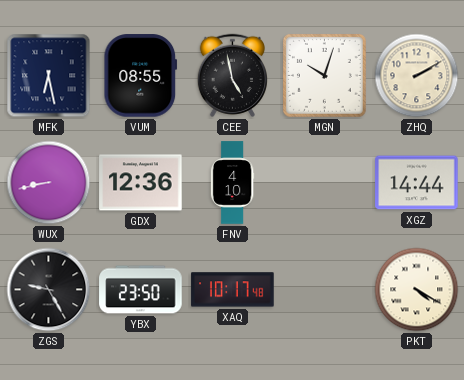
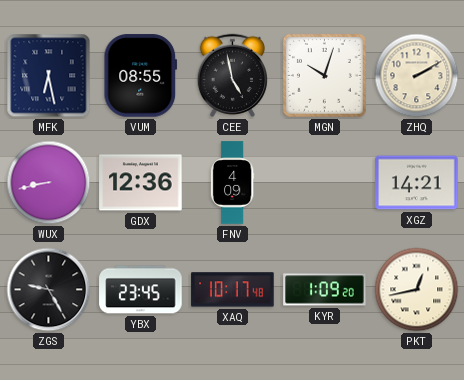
FNV: 4:10 -> 4:09 (232, 183)
XGZ: 14:44 -> 14:21 (417, 183)
YBX: 23:50 -> 23:45 (141, 290)
KYR: none -> 1:09 (325, 290)
PKT: 4:20 -> 12:43 (417, 290)
